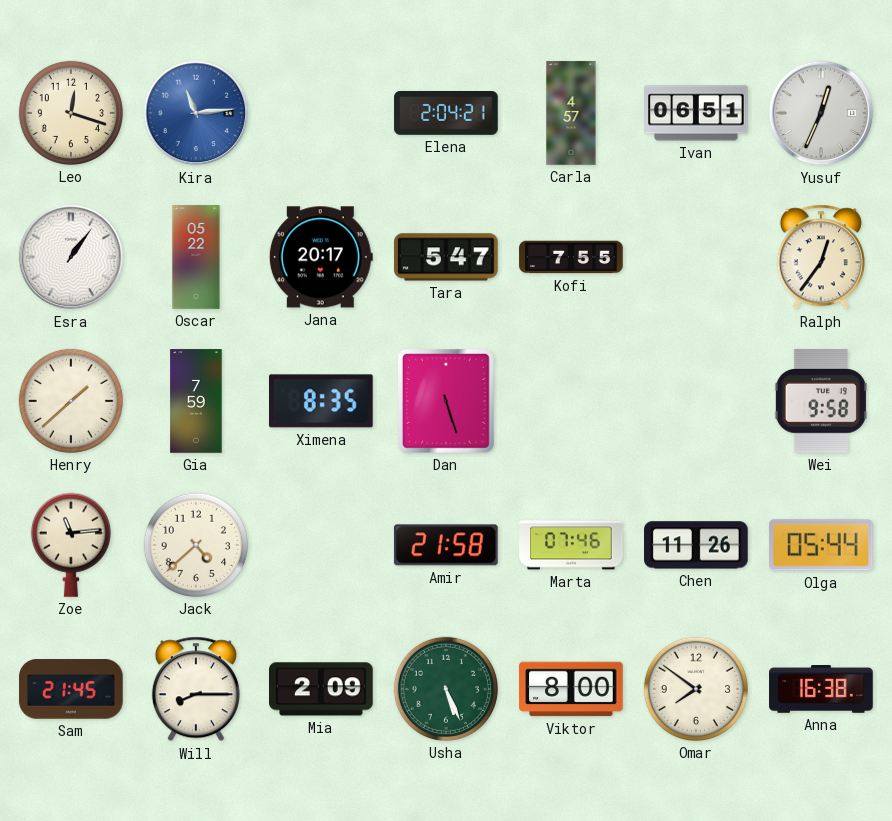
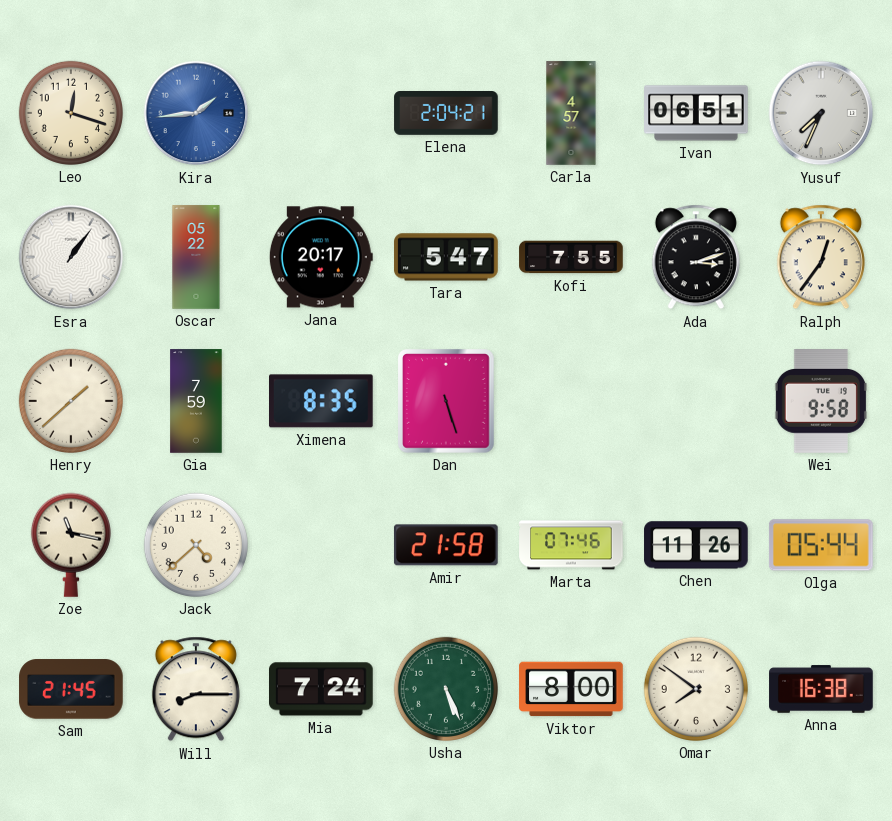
Kira: 11:14 -> 1:44 (196, 113)
Yusuf: 12:34 -> 7:34 (821, 113)
Ada: none -> 3:12 (696, 257)
Zoe: 11:14 -> 11:17 (71, 545)
Mia: 2:09 -> 7:24 (322, 689)
